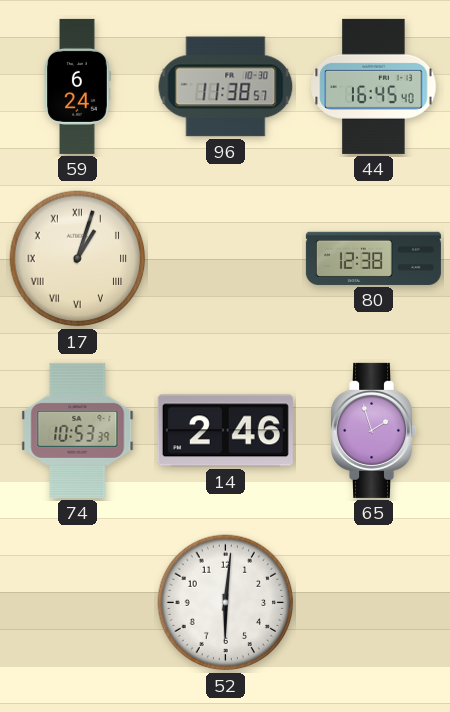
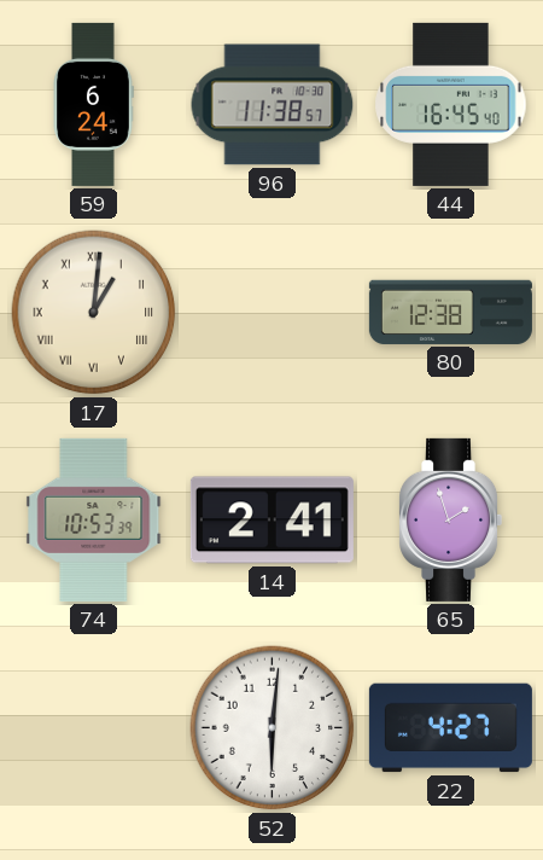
17: 1:03 -> 1:01 (94, 313)
14: 2:46 -> 2:41 (271, 521)
22: none -> 4:27 (450, 728)
